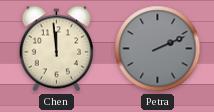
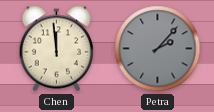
Petra: 2:11 -> 2:07 (158, 49)
